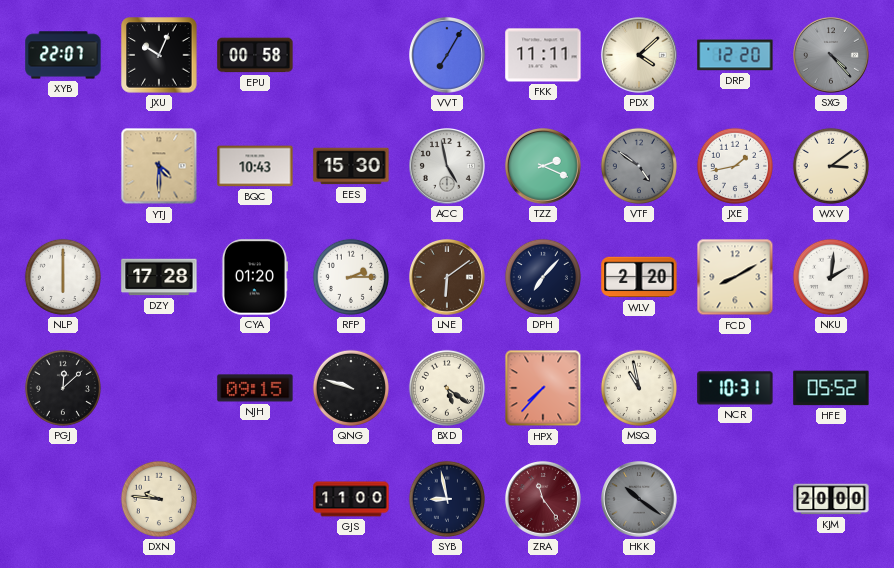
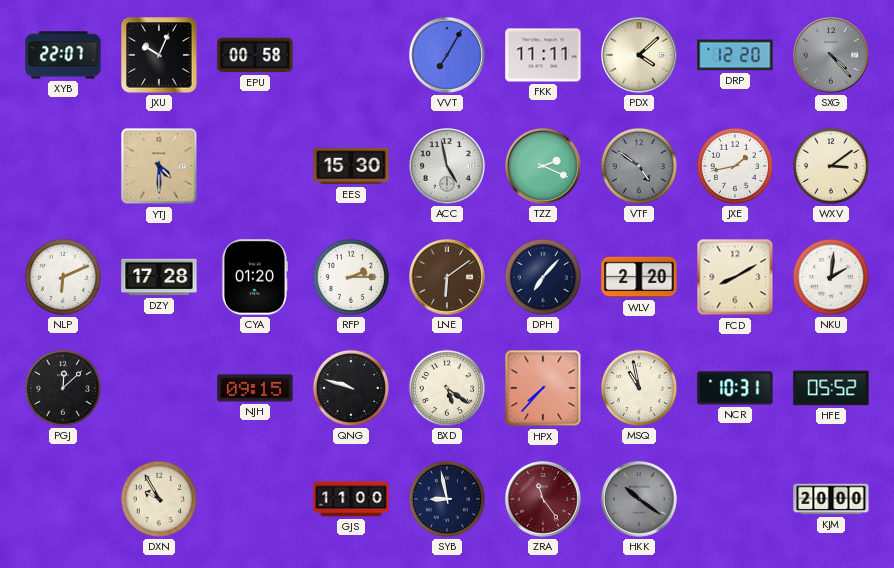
BQC: 10:43 -> none (255, 166)
NLP: 6:00 -> 6:11 (63, 277)
DXN: 9:46 -> 9:55 (159, 499)
